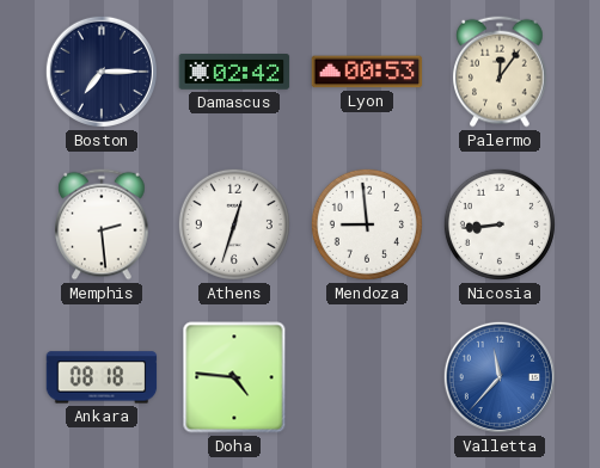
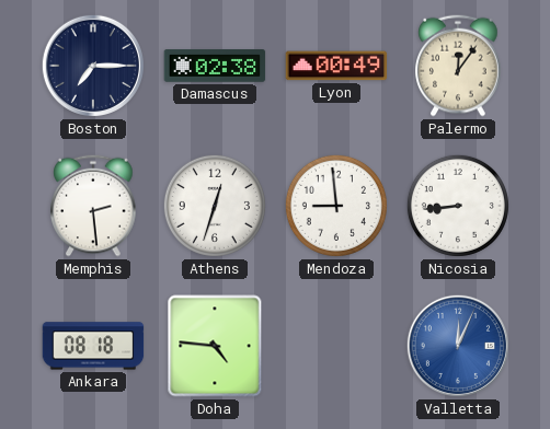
Damascus: 02:42 -> 02:38 (215, 67)
Lyon: 00:53 -> 00:49 (336, 66)
Valletta: 11:37 -> 12:04 (458, 346)
